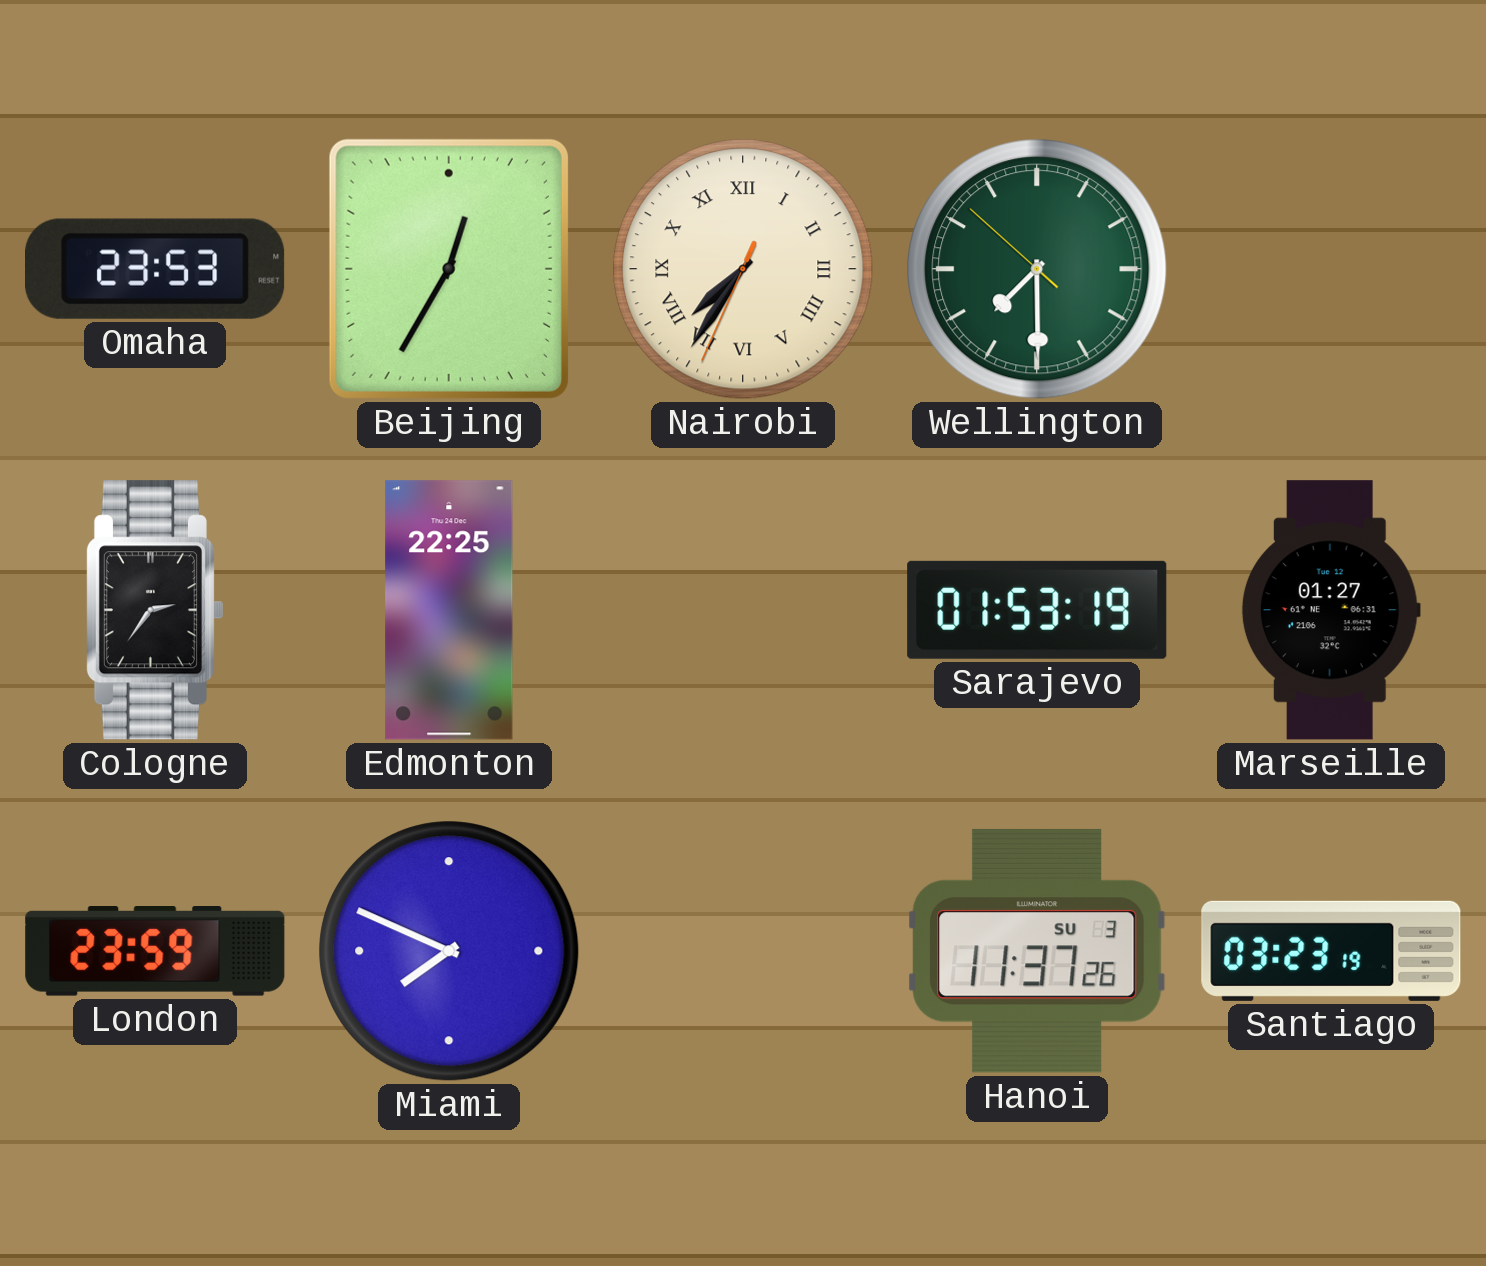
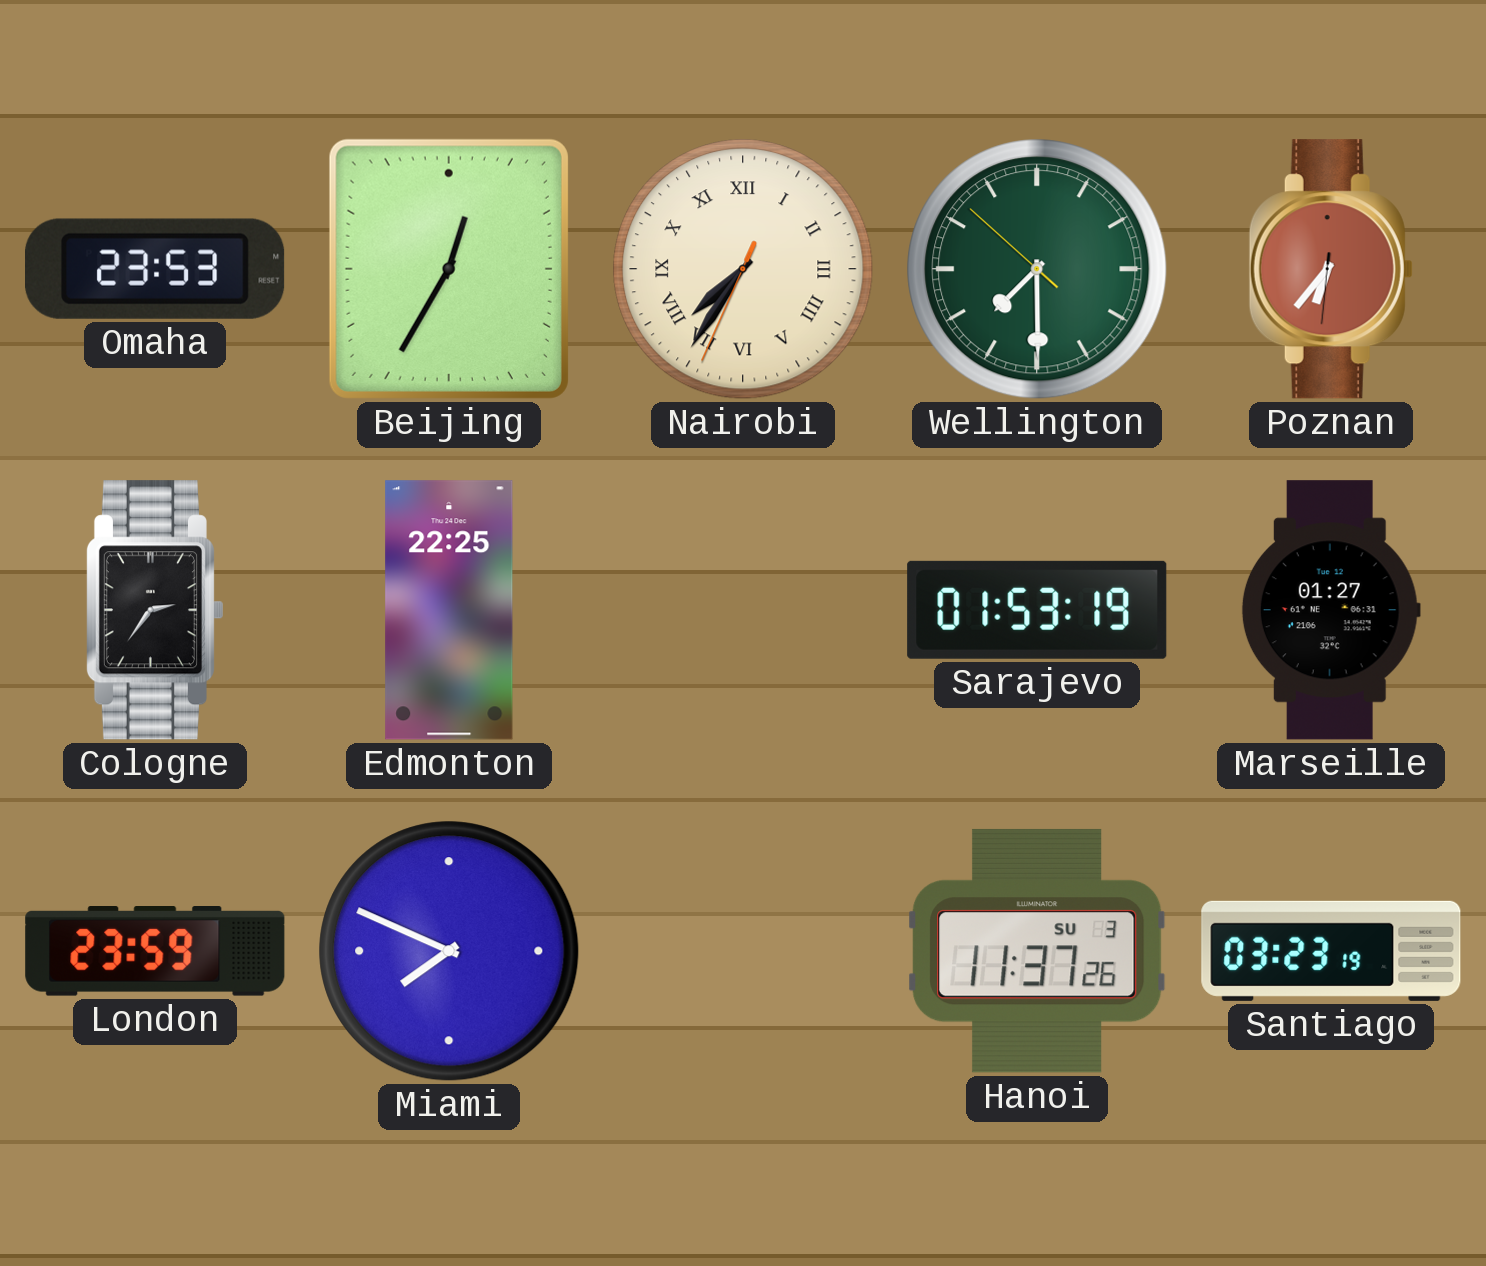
Poznan: none -> 6:36 (1331, 269)
